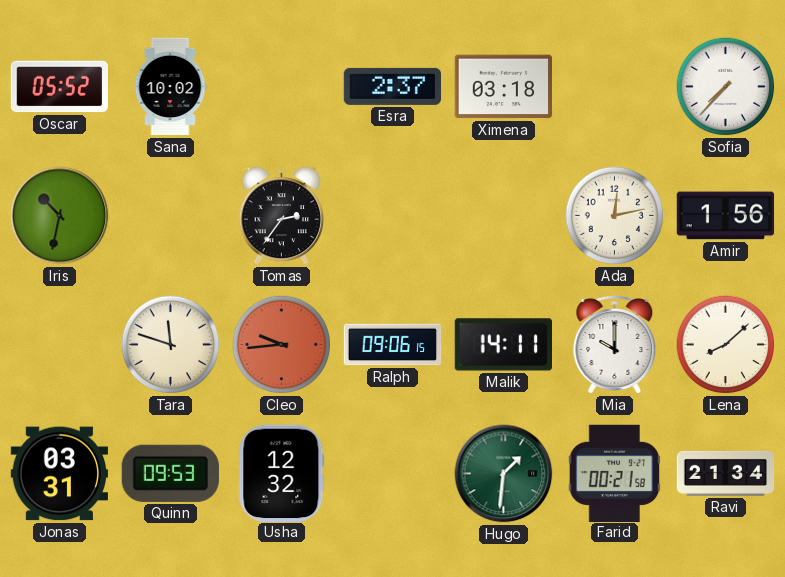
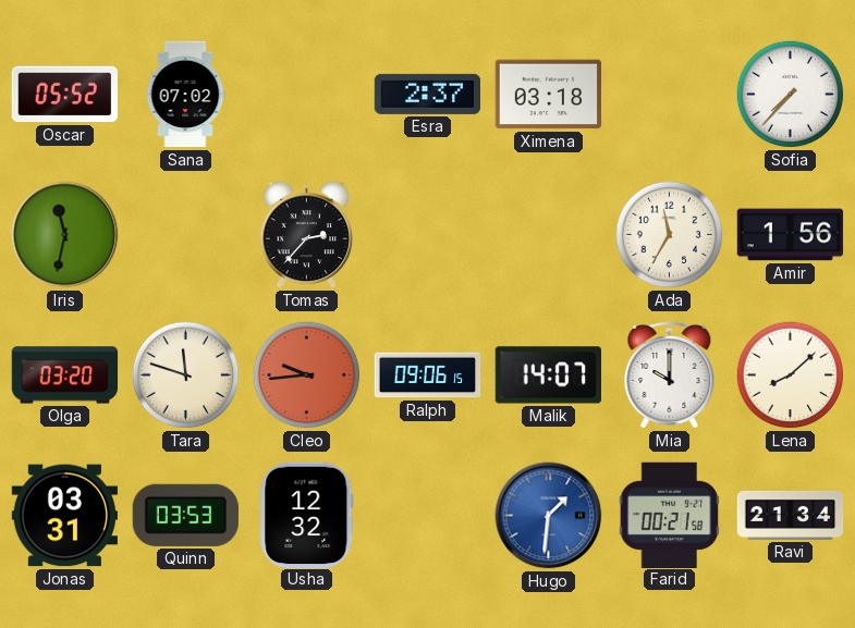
Sana: 10:02 -> 07:02 (185, 95)
Iris: 10:32 -> 11:32 (65, 235)
Tomas: 2:36 -> 2:37 (306, 234)
Ada: 12:13 -> 11:35 (670, 235)
Olga: none -> 03:20 (65, 375)
Malik: 14:11 -> 14:07 (548, 375)
Quinn: 09:53 -> 03:53 (185, 515)
Hugo dial: green -> blue (549, 516)
